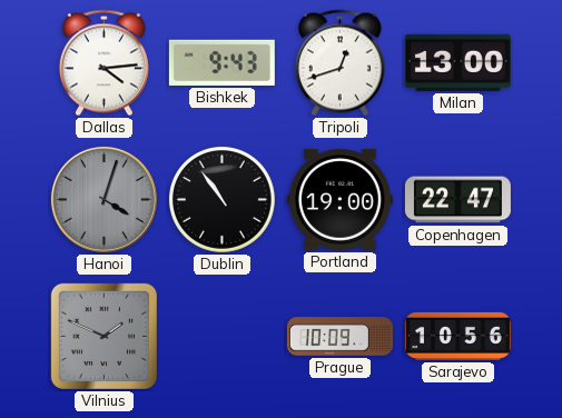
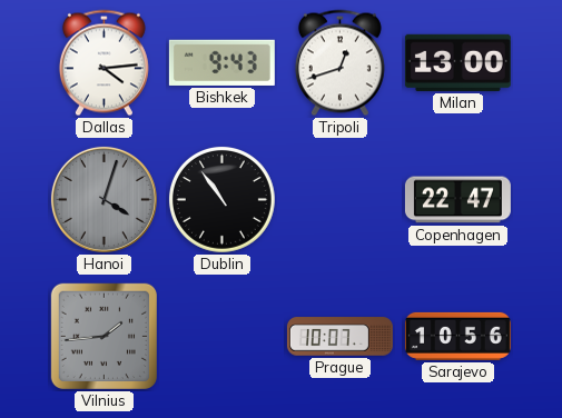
Portland: 19:00 -> none (339, 199)
Vilnius: 1:49 -> 1:44 (103, 336)
Prague: 10:09 -> 10:07 (339, 337)
